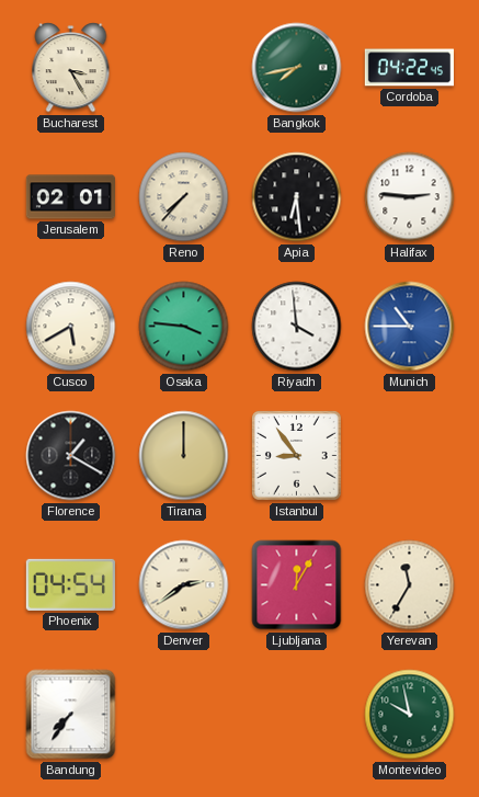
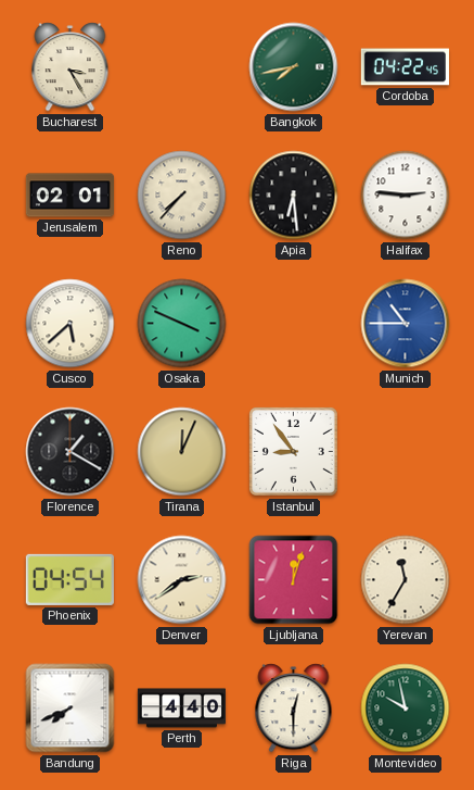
Cusco: 5:40 -> 5:38 (71, 324)
Osaka: 3:46 -> 3:49 (182, 324)
Riyadh: 3:59 -> none (297, 327)
Tirana: 12:00 -> 12:04 (182, 452)
Ljubljana: 12:05 -> 12:03 (294, 580)
Bandung: 7:36 -> 7:41 (71, 709)
Perth: none -> 4:40 (181, 709)
Riga: none -> 12:30 (294, 709)
